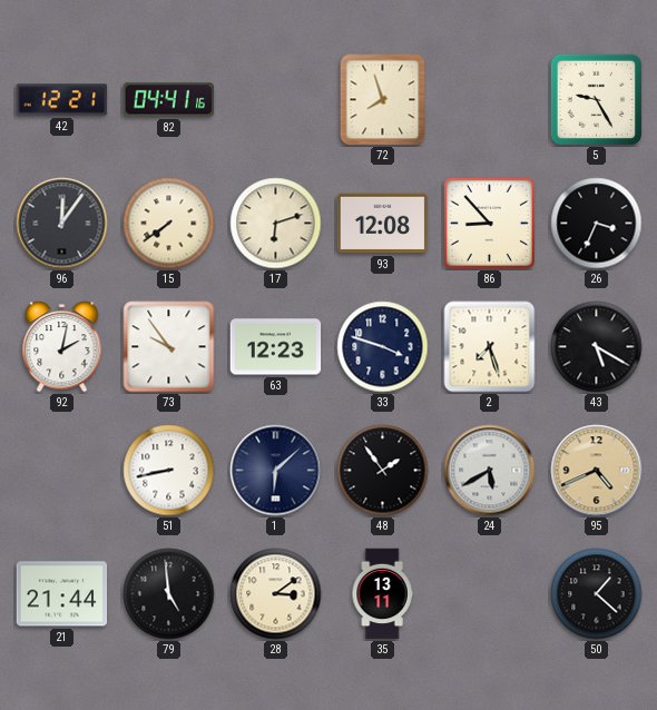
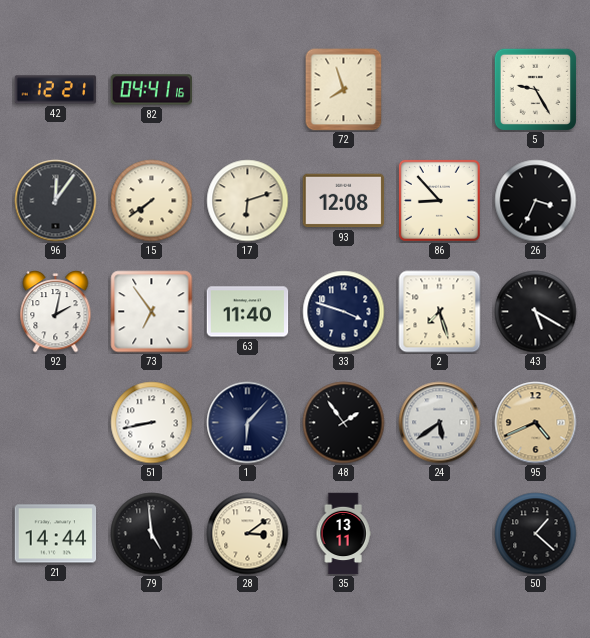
73: 9:54 -> 6:54 (152, 312)
63: 12:23 -> 11:40 (248, 312)
1: 6:08 -> 6:07 (248, 423)
24: 5:40 -> 5:39 (440, 423)
21: 21:44 -> 14:44 (56, 534)
